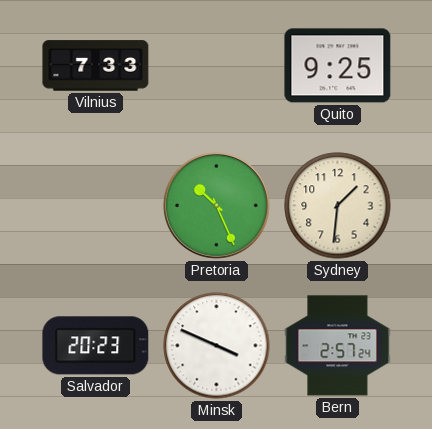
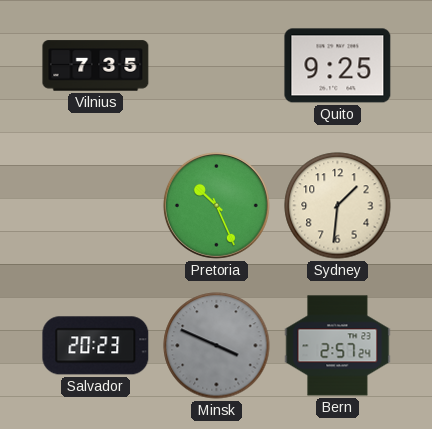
Vilnius: 7:33 -> 7:35 (96, 66)
Minsk dial: white -> grey (217, 346)
